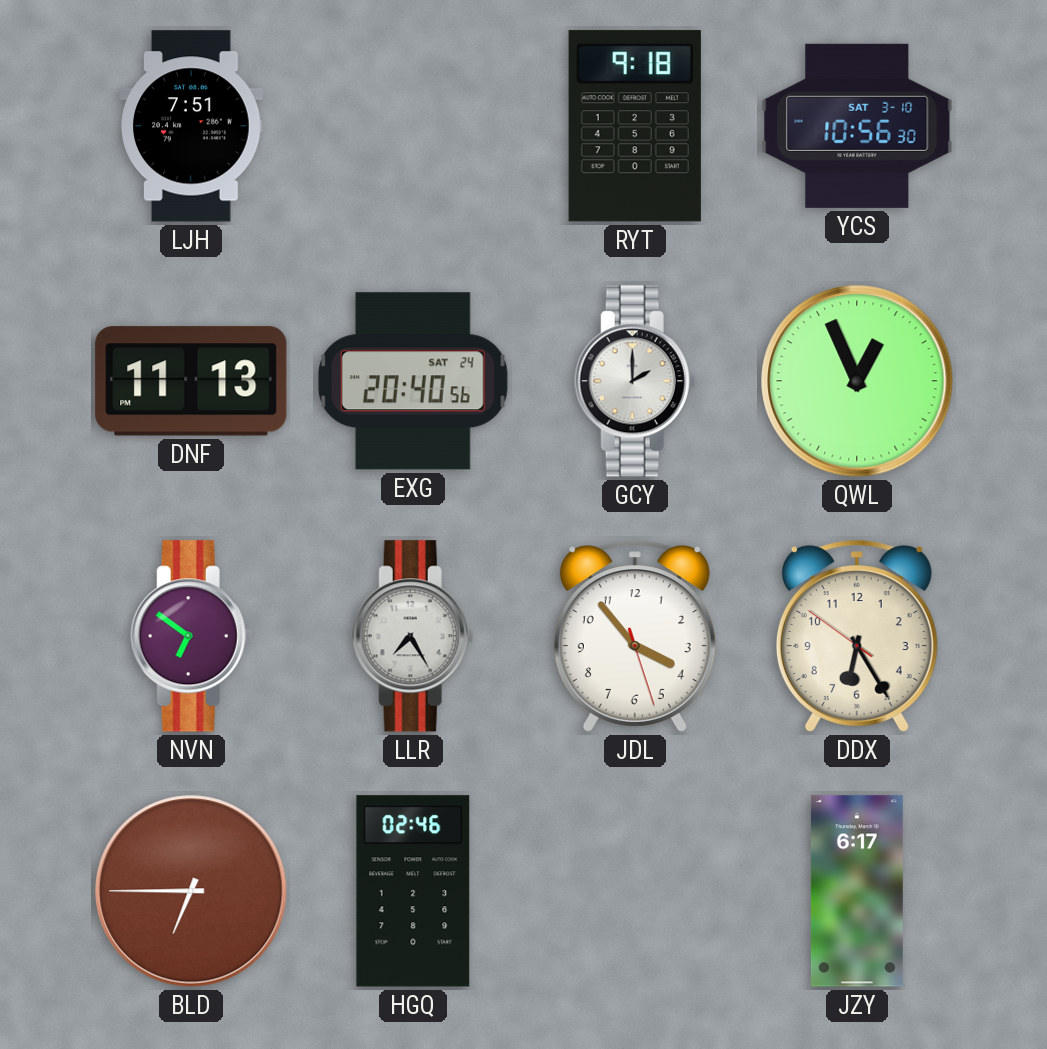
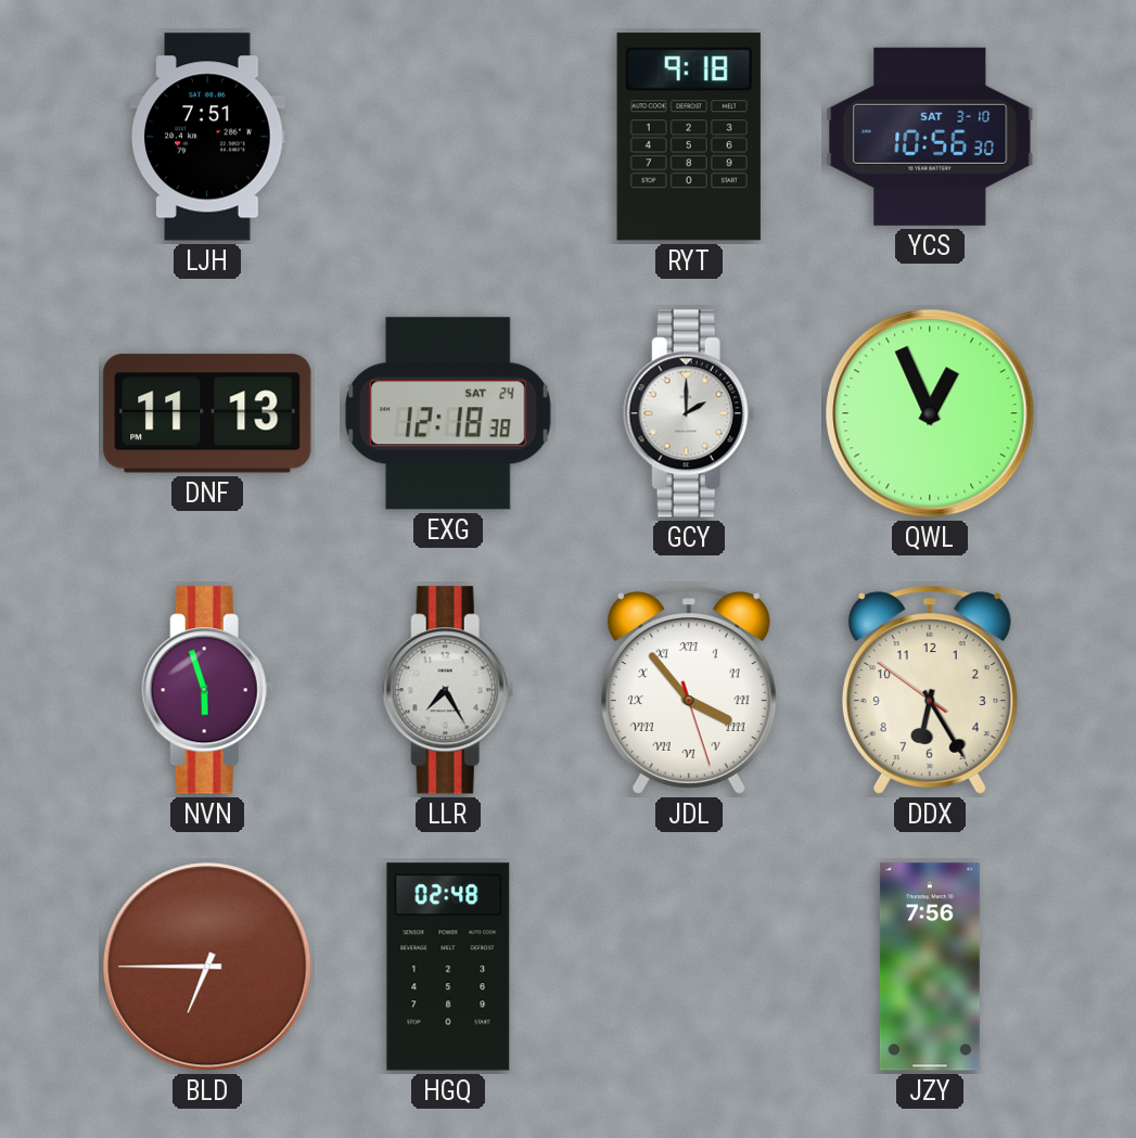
EXG: 20:40 -> 12:18 (448, 413)
NVN: 6:51 -> 5:57 (207, 690)
JDL numerals: Arabic -> Roman (689, 690)
HGQ: 02:46 -> 02:48 (448, 967)
JZY: 6:17 -> 7:56 (930, 967)
